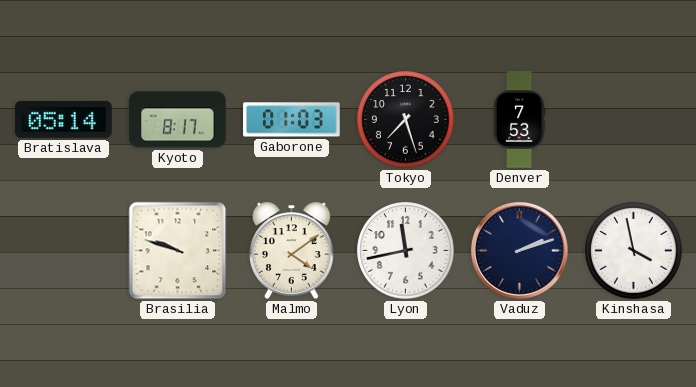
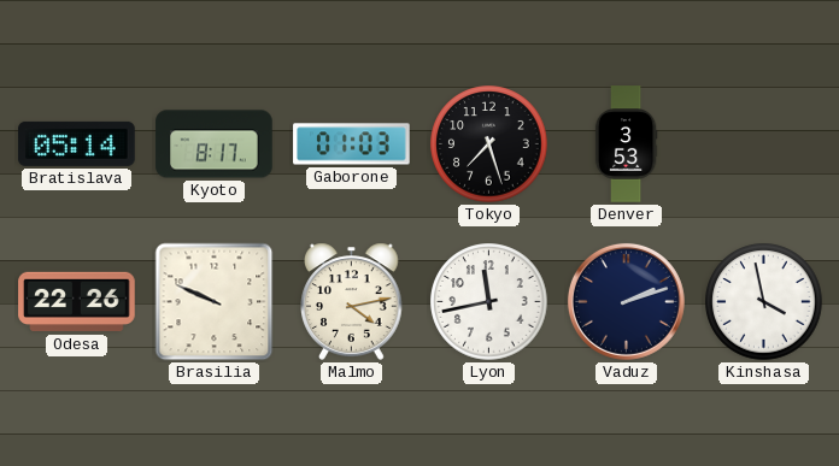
Denver: 7:53 -> 3:53 (626, 144)
Odesa: none -> 22:26 (77, 302)
Brasilia: 9:48 -> 9:49 (215, 302)
Malmo: 4:09 -> 4:13 (352, 301)
